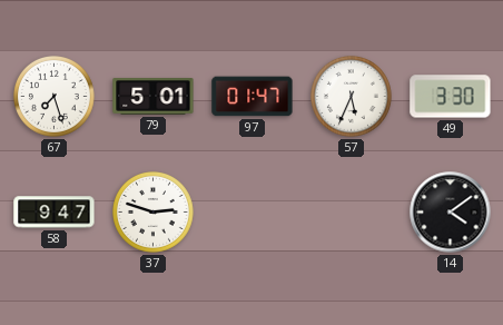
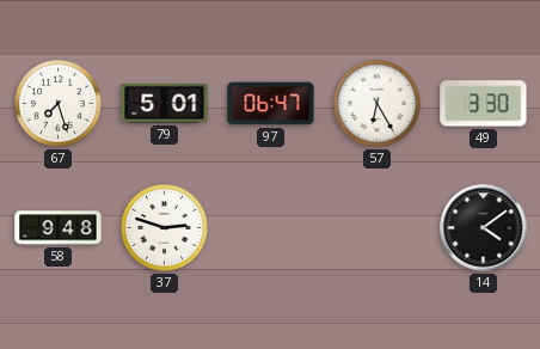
97: 01:47 -> 06:47 (271, 104)
57: 5:34 -> 6:25 (378, 104)
58: 9:47 -> 9:48 (59, 228)
